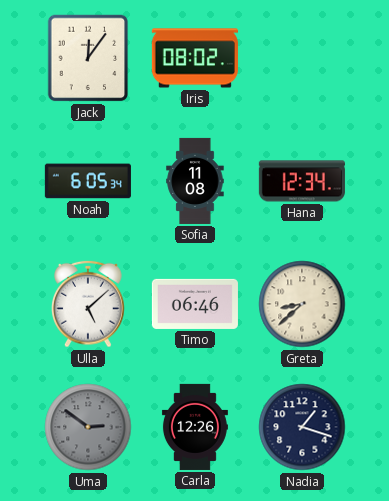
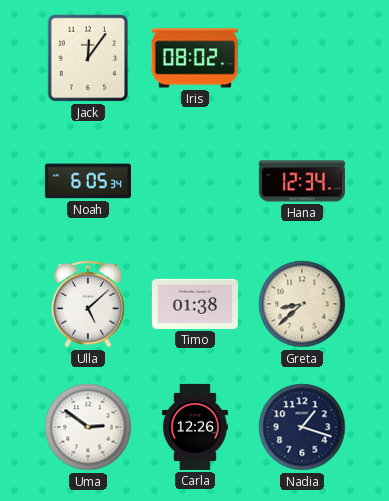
Sofia: 11:08 -> none (195, 181)
Timo: 06:46 -> 01:38 (195, 304)
Uma dial: grey -> white (88, 427)
